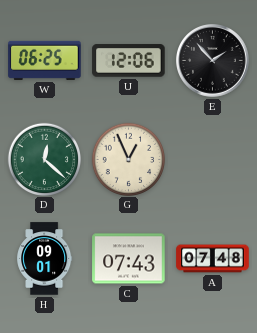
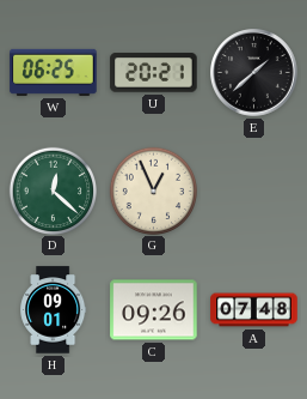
U: 12:06 -> 20:21 (154, 73)
E: 1:53 -> 1:38 (254, 73)
C: 07:43 -> 09:26 (154, 310)
